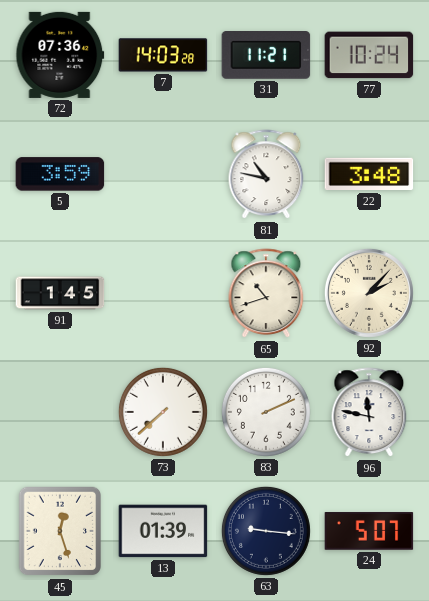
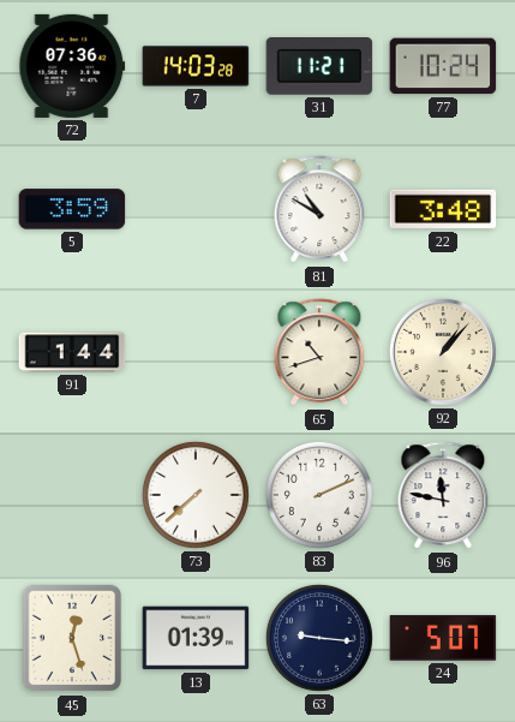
81: 10:47 -> 10:50 (319, 210)
91: 1:45 -> 1:44 (72, 352)
92: 2:07 -> 1:07 (443, 352)
